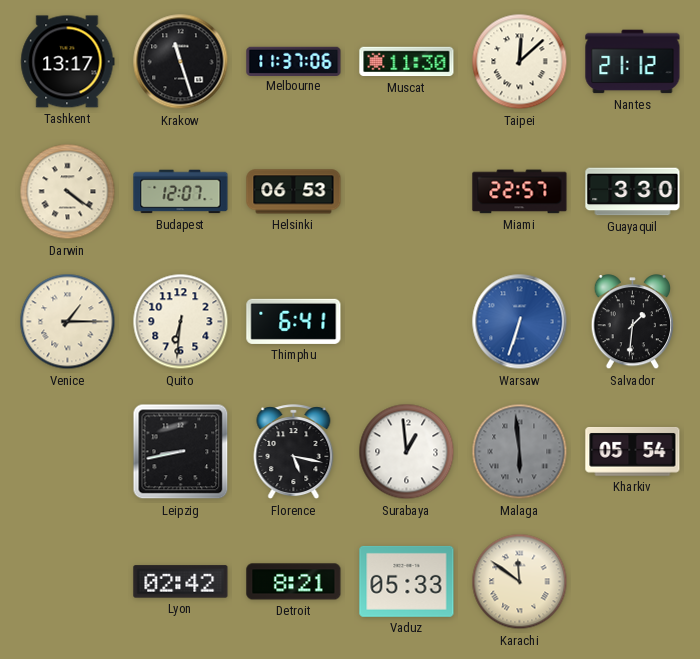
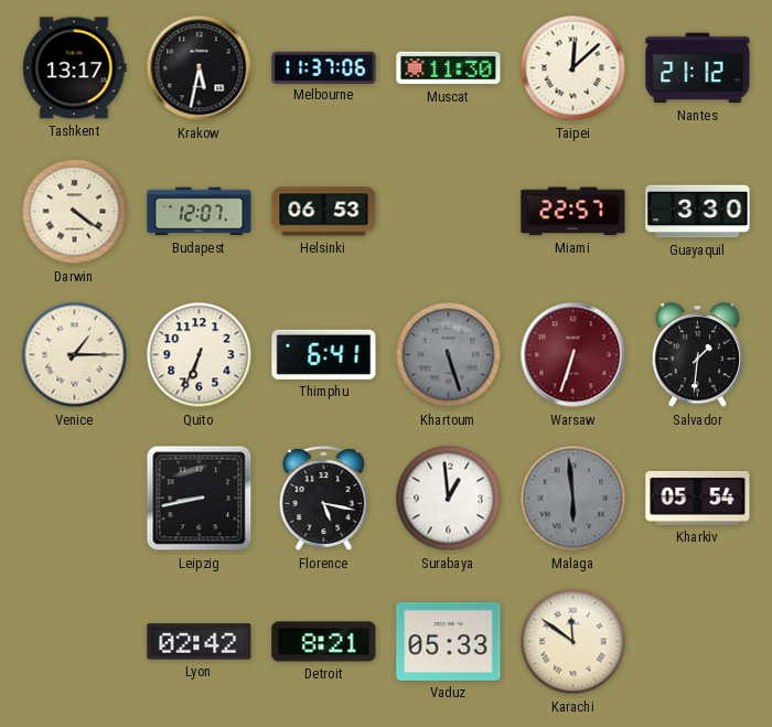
Krakow: 11:27 -> 5:32 (200, 68)
Quito: 6:31 -> 6:34 (200, 355)
Khartoum: none -> 5:27 (449, 355)
Warsaw dial: blue -> burgundy (573, 355)
